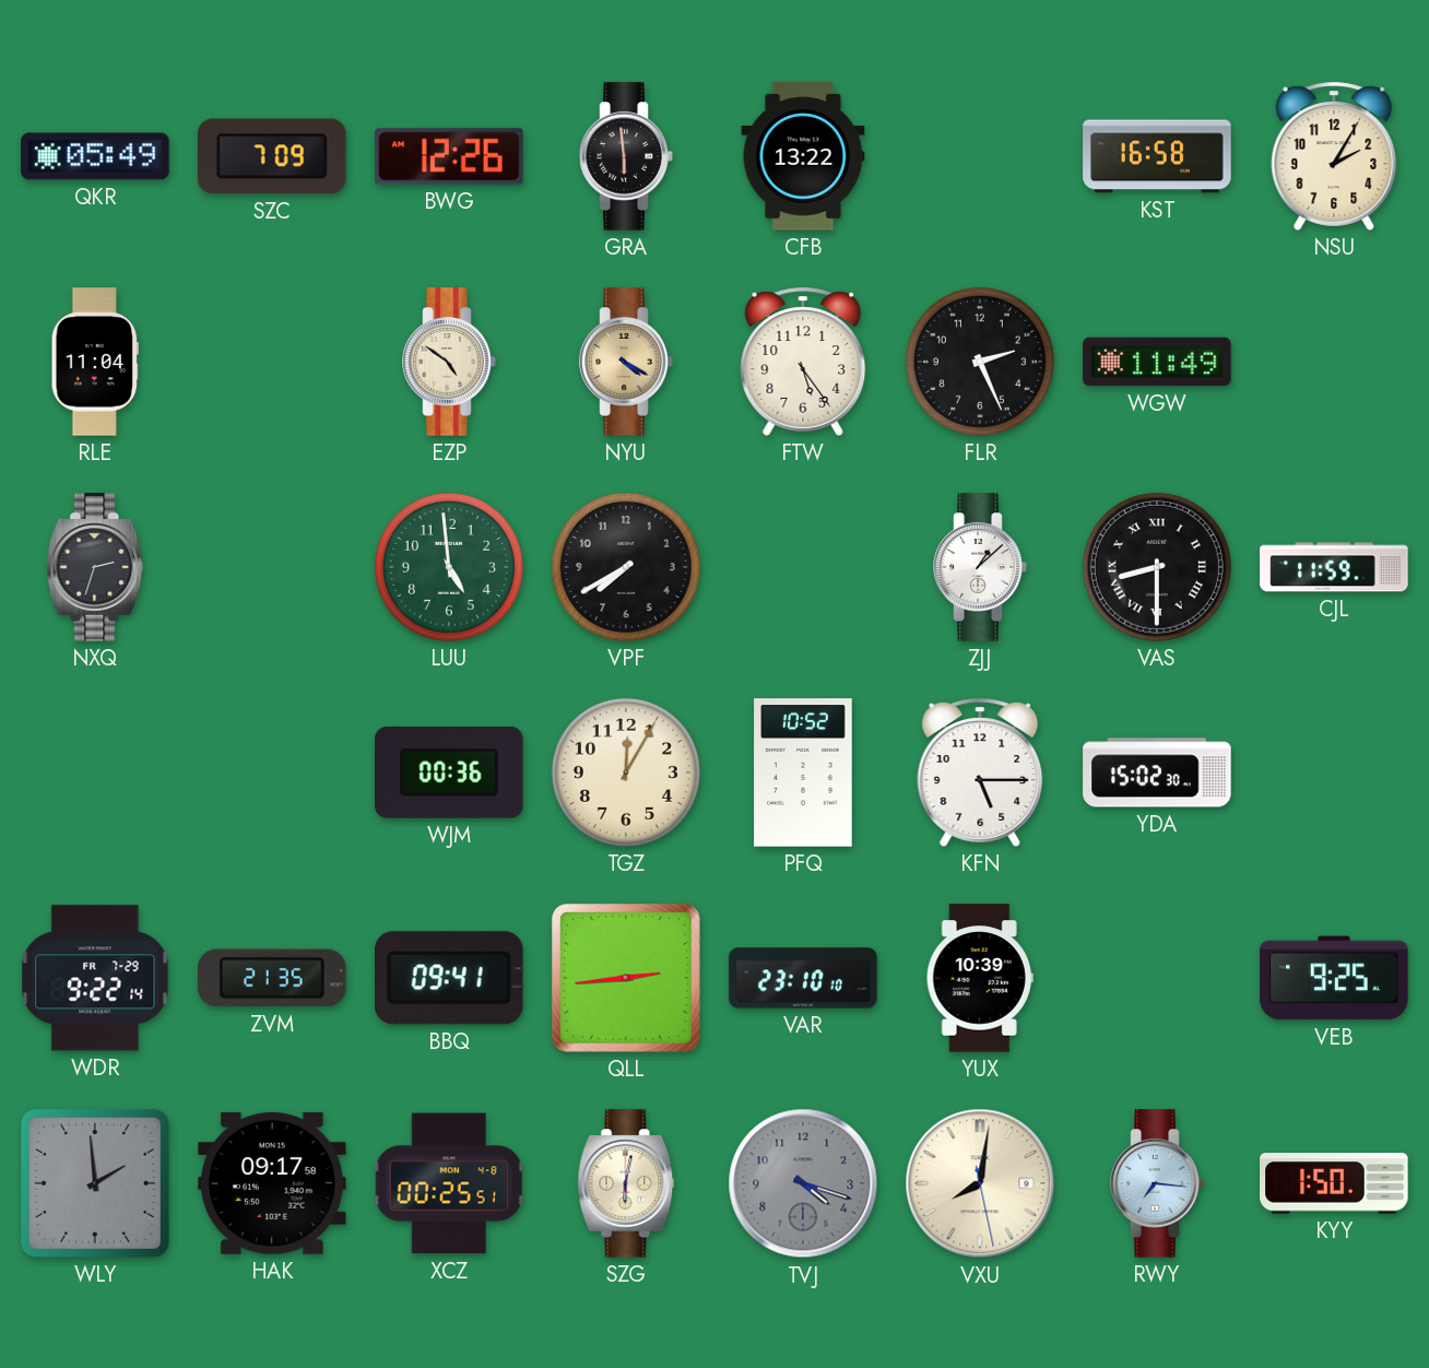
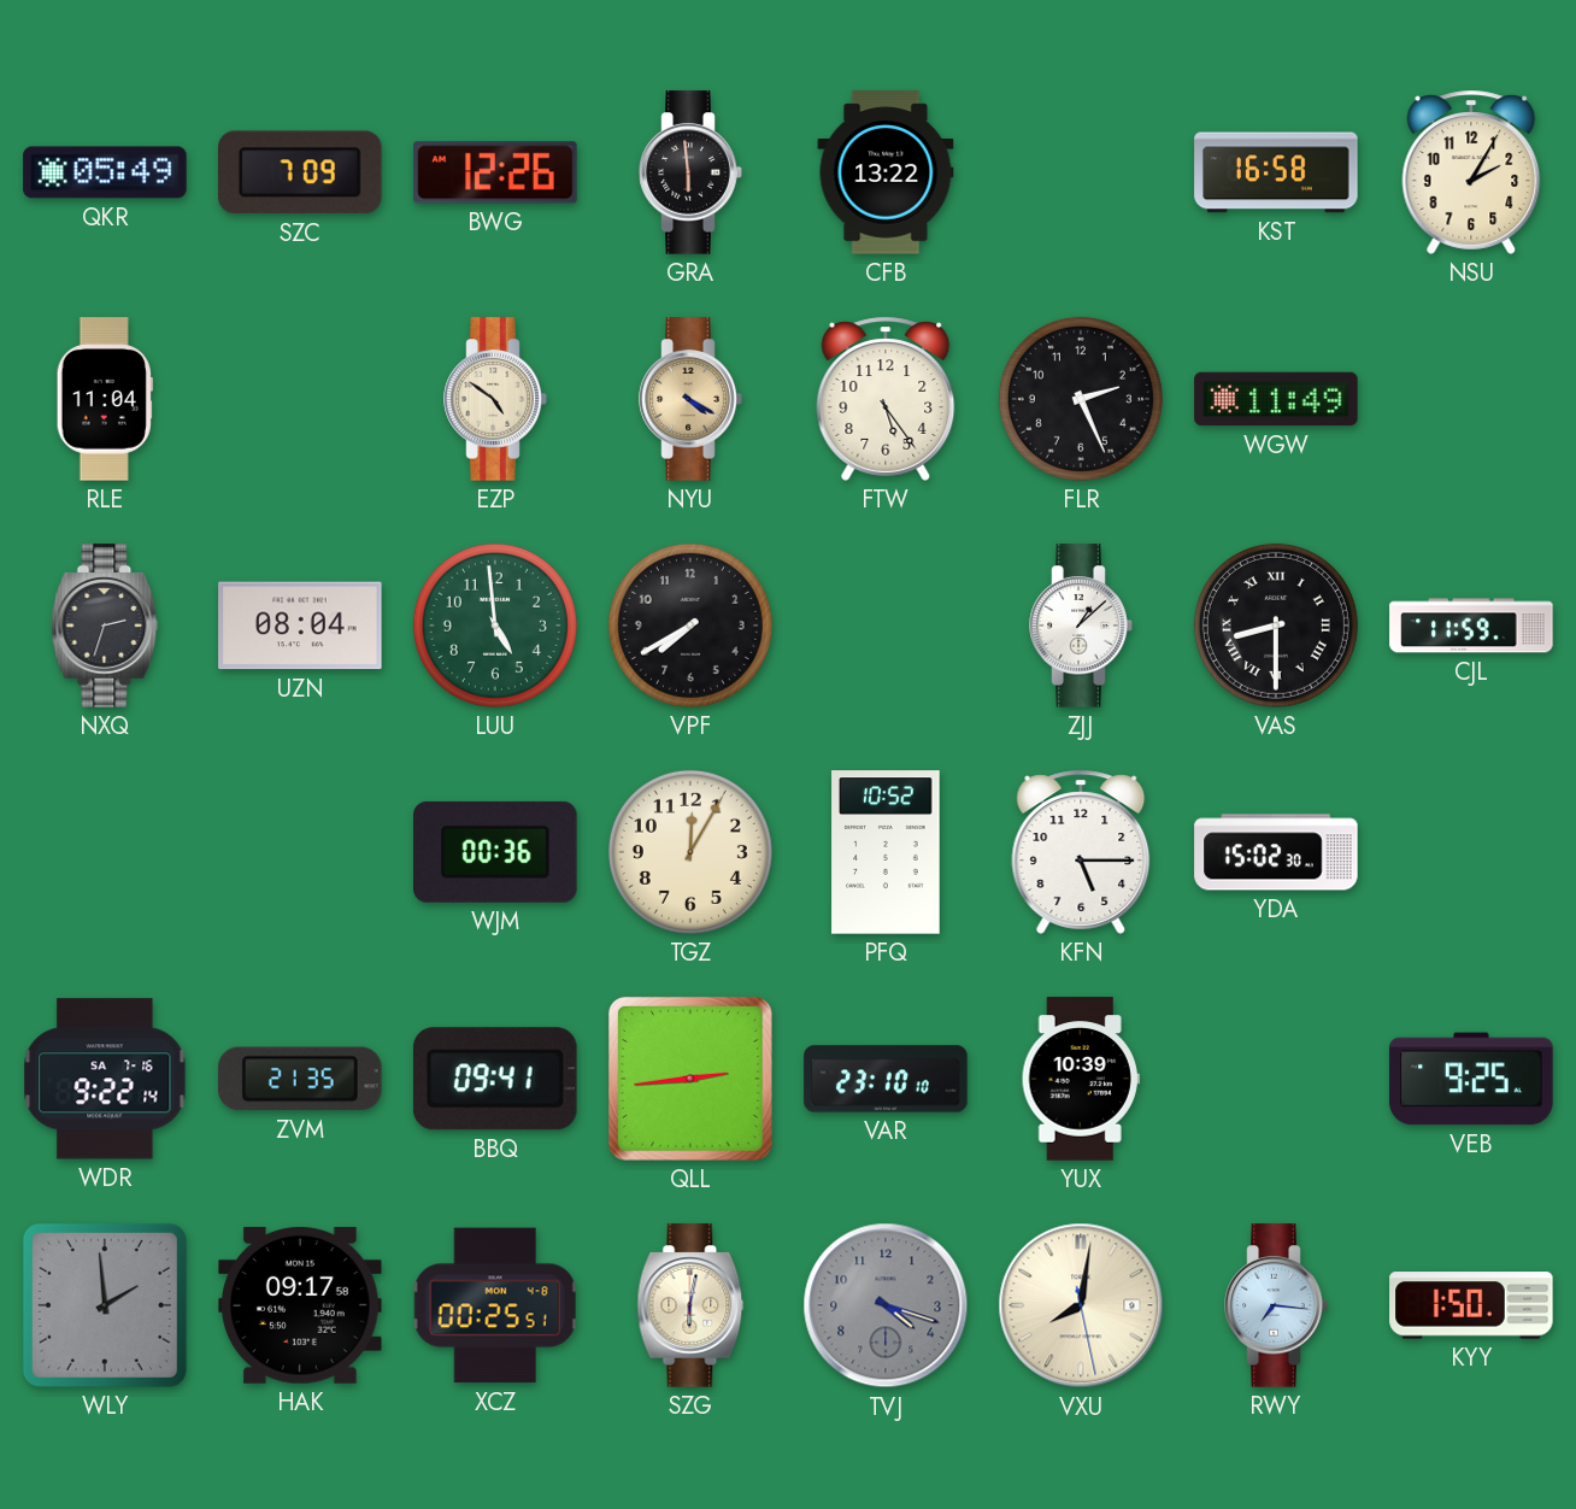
UZN: none -> 08:04 (300, 626)
WDR date: FR 7-29 -> SA 7-16 (105, 1079)
